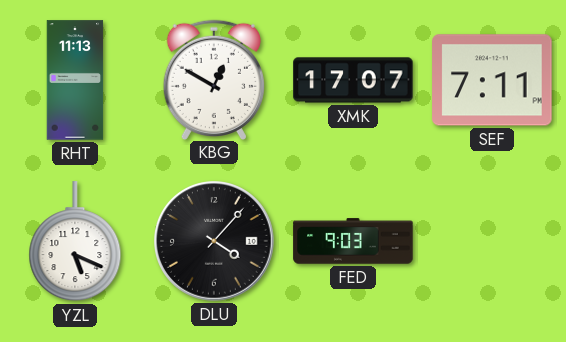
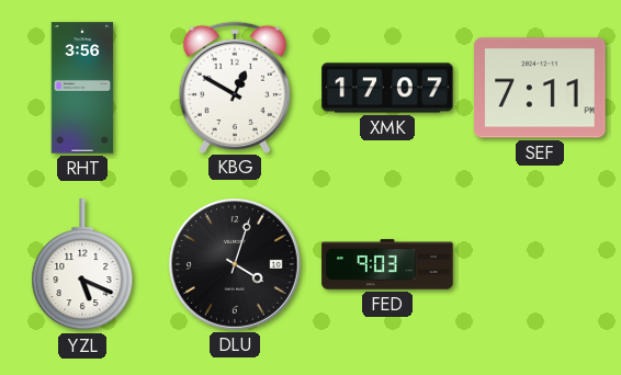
RHT: 11:13 -> 3:56 (82, 88)
DLU: 4:07 -> 4:03 (236, 265)
